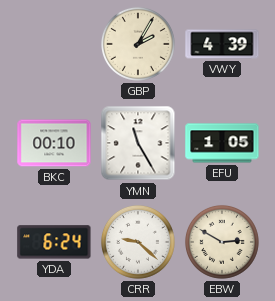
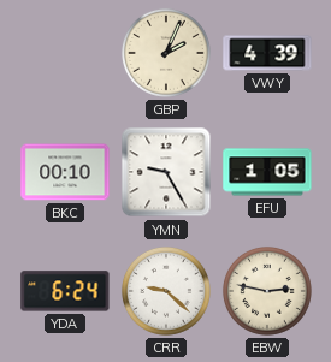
GBP: 2:05 -> 2:04 (166, 53)
YMN: 11:25 -> 9:25 (166, 172)
EBW: 2:50 -> 2:47 (267, 291)
